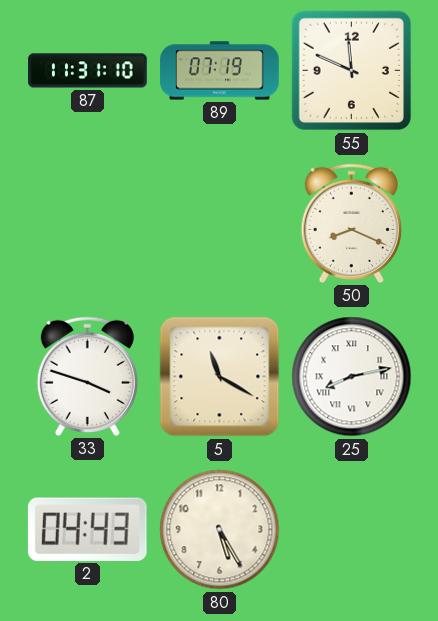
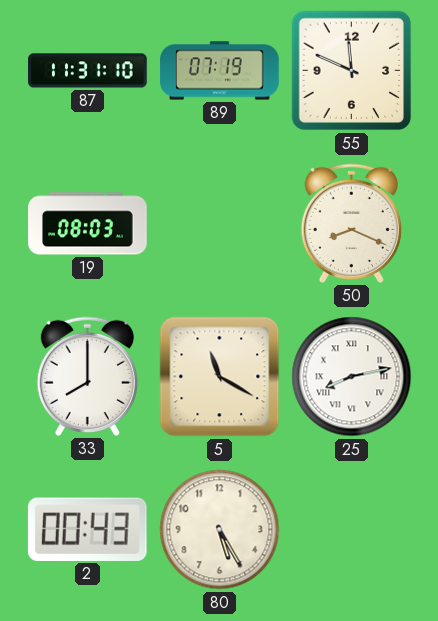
19: none -> 08:03 (88, 224)
33: 3:48 -> 8:00 (87, 376)
2: 04:43 -> 00:43 (87, 529)
